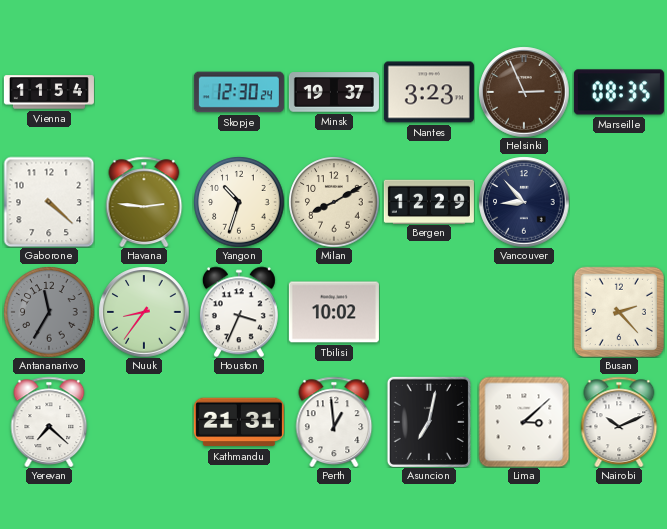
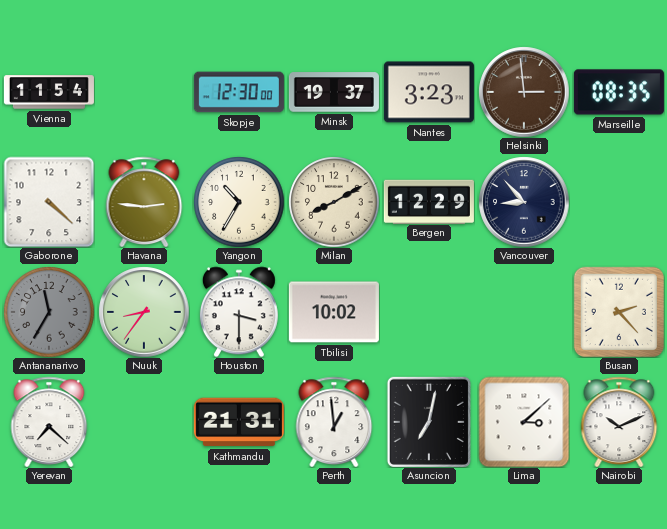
Skopje: 12:30:24 -> 12:30:00 (239, 92)
Helsinki: 2:56 -> 2:59 (524, 92)
Yangon: 10:33 -> 10:35 (239, 202)
Houston: 3:34 -> 3:30 (239, 312)
